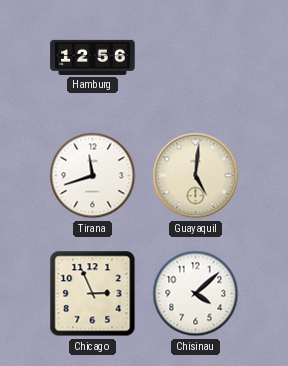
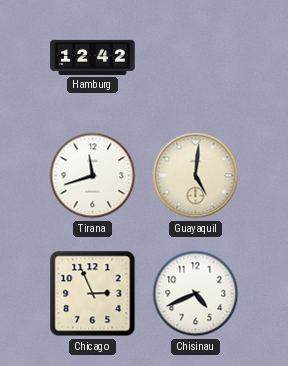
Hamburg: 12:56 -> 12:42 (93, 57)
Chisinau: 4:08 -> 4:41 (196, 294)
